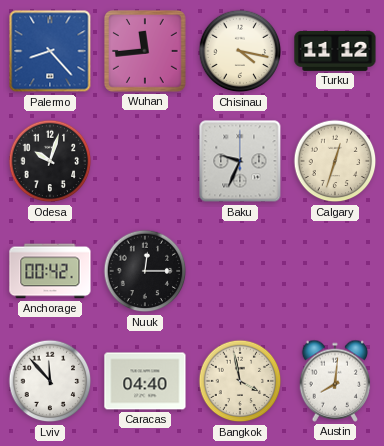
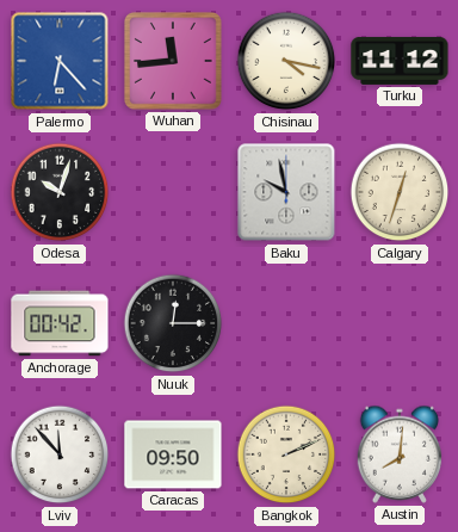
Palermo: 8:23 -> 6:23 (60, 61)
Baku: 9:34 -> 9:58 (286, 192)
Caracas: 04:40 -> 09:50 (173, 454)
Bangkok: 3:58 -> 2:11 (286, 454)
